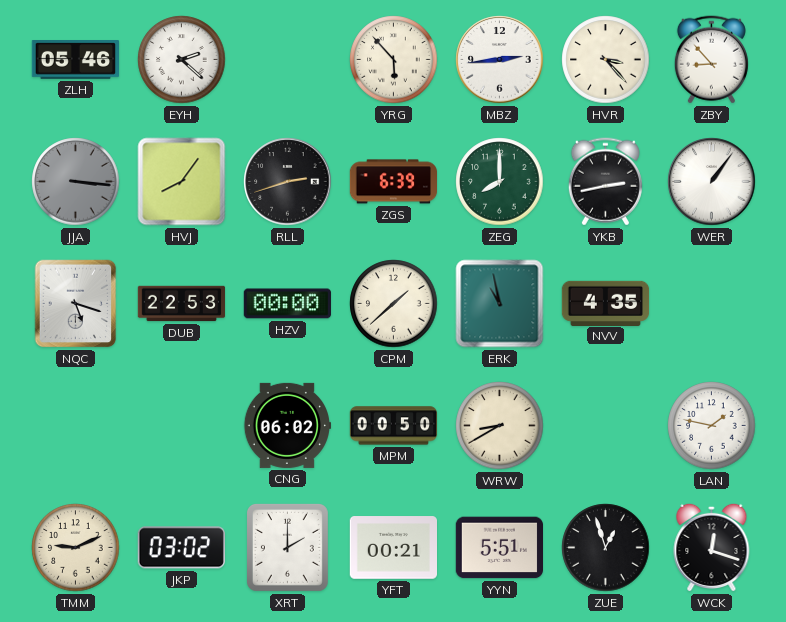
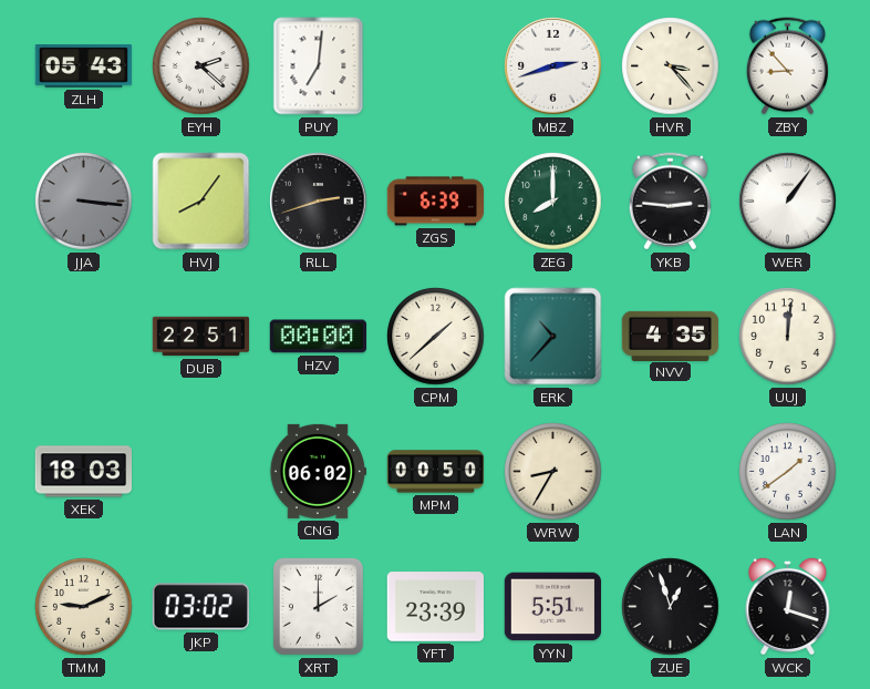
ZLH: 05:46 -> 05:43 (84, 66)
PUY: none -> 7:01 (319, 66)
YRG: 5:53 -> none (394, 60)
MBZ: 2:44 -> 2:42 (553, 66)
YKB: 2:43 -> 2:46 (670, 202)
NQC: 5:18 -> none (76, 304)
DUB: 22:53 -> 22:51 (201, 337)
ERK: 10:58 -> 10:37 (553, 337)
UUJ: none -> 12:01 (788, 337)
XEK: none -> 18:03 (83, 472)
WRW: 8:40 -> 8:35 (553, 472)
LAN: 1:47 -> 1:39 (788, 472)
YFT: 00:21 -> 23:39 (435, 607)
